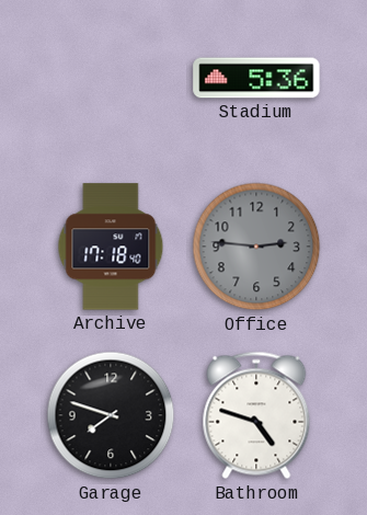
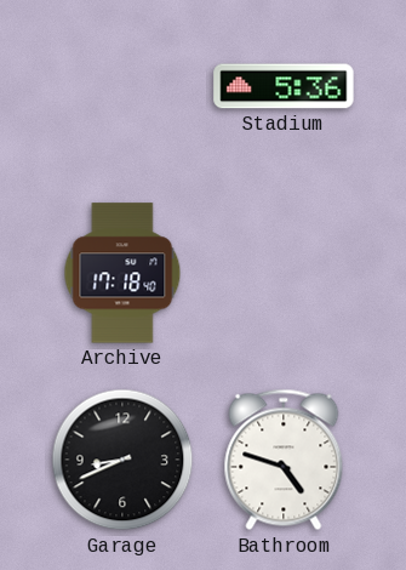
Office: 2:46 -> none (256, 247)
Garage: 7:48 -> 8:41 (122, 460)
